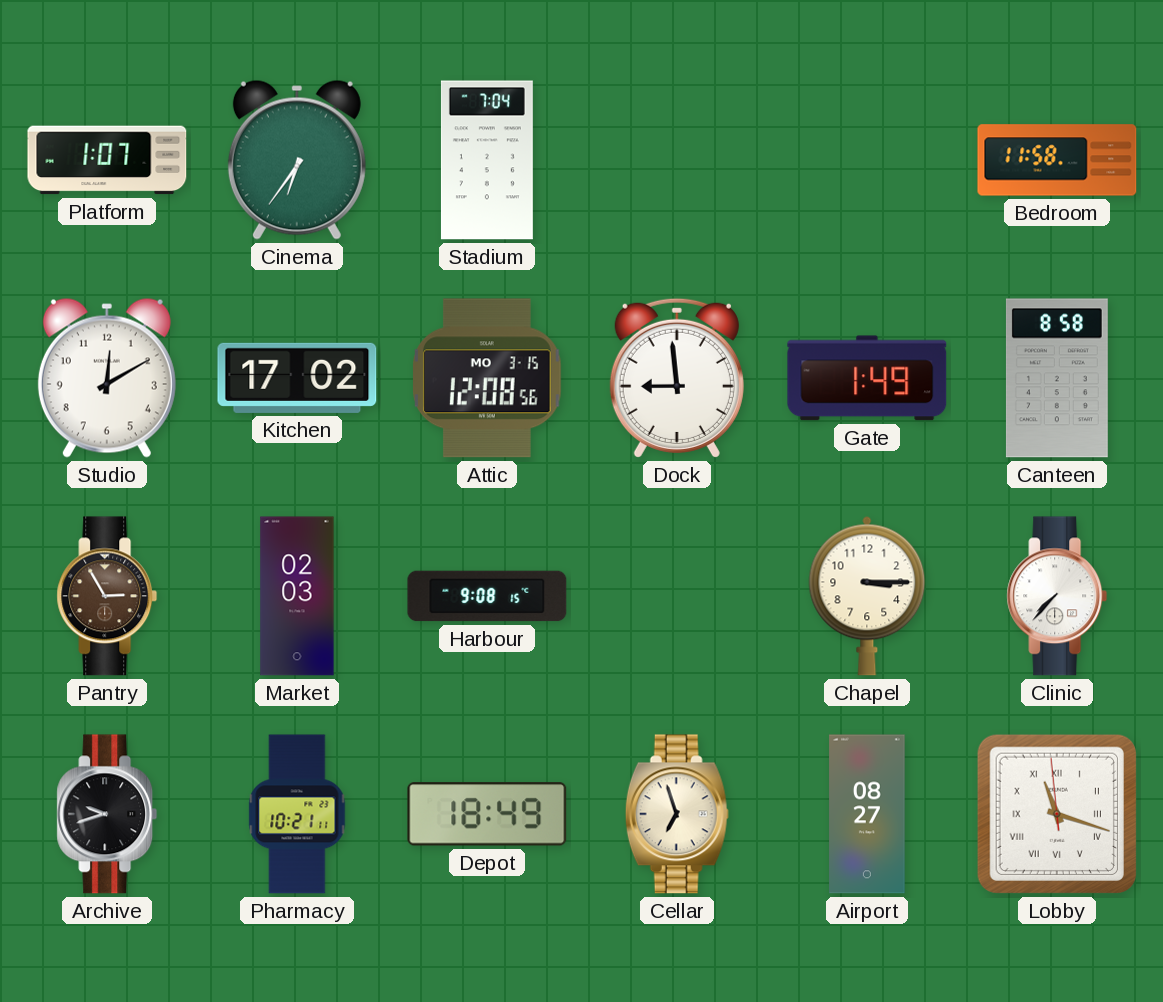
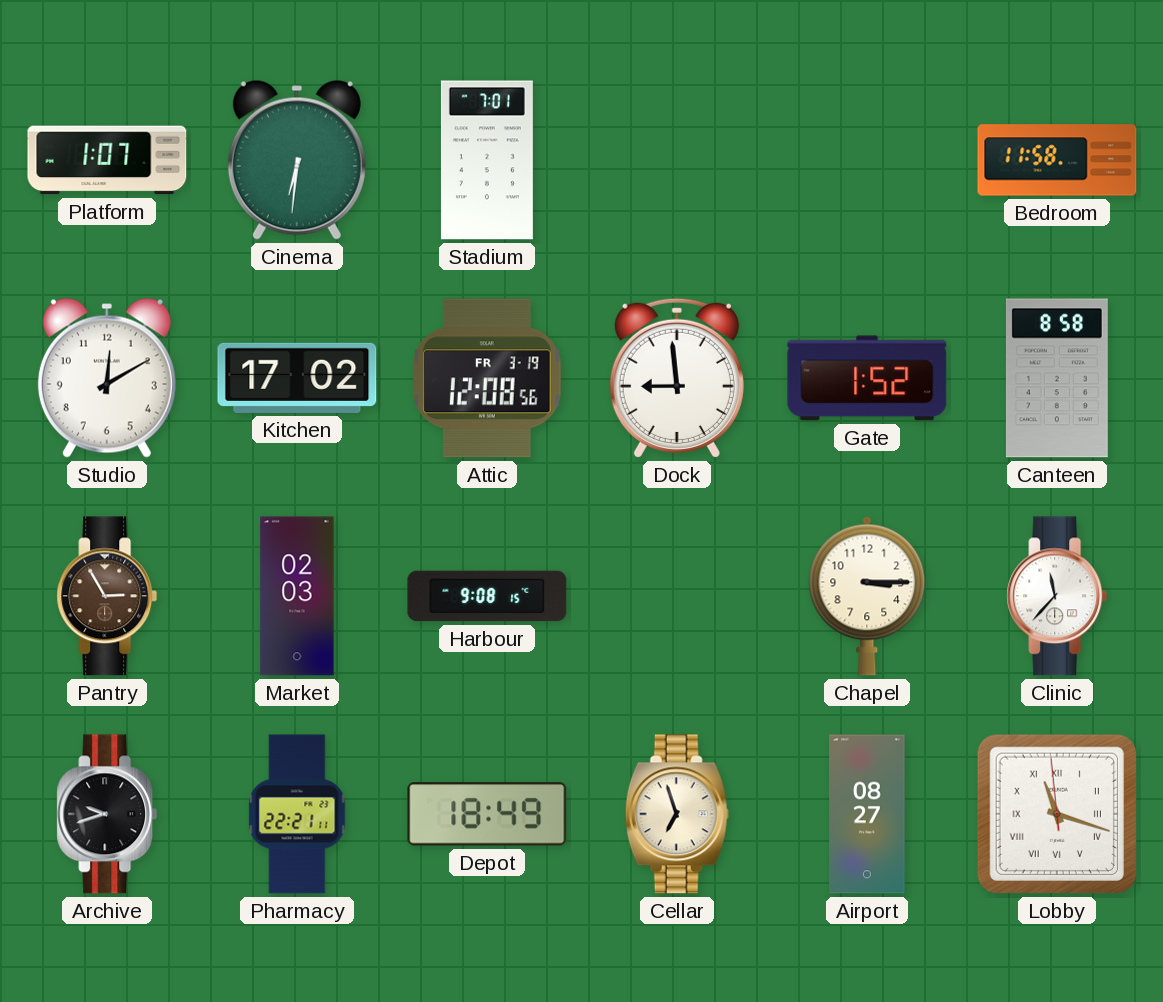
Cinema: 6:36 -> 6:31 (297, 160)
Stadium: 7:04 -> 7:01 (487, 160)
Attic date: MO 3-15 -> FR 3-19 (488, 378)
Gate: 1:49 -> 1:52 (867, 378)
Clinic: 7:37 -> 11:37 (1057, 596)
Pharmacy: 10:21 -> 22:21 (297, 814)
